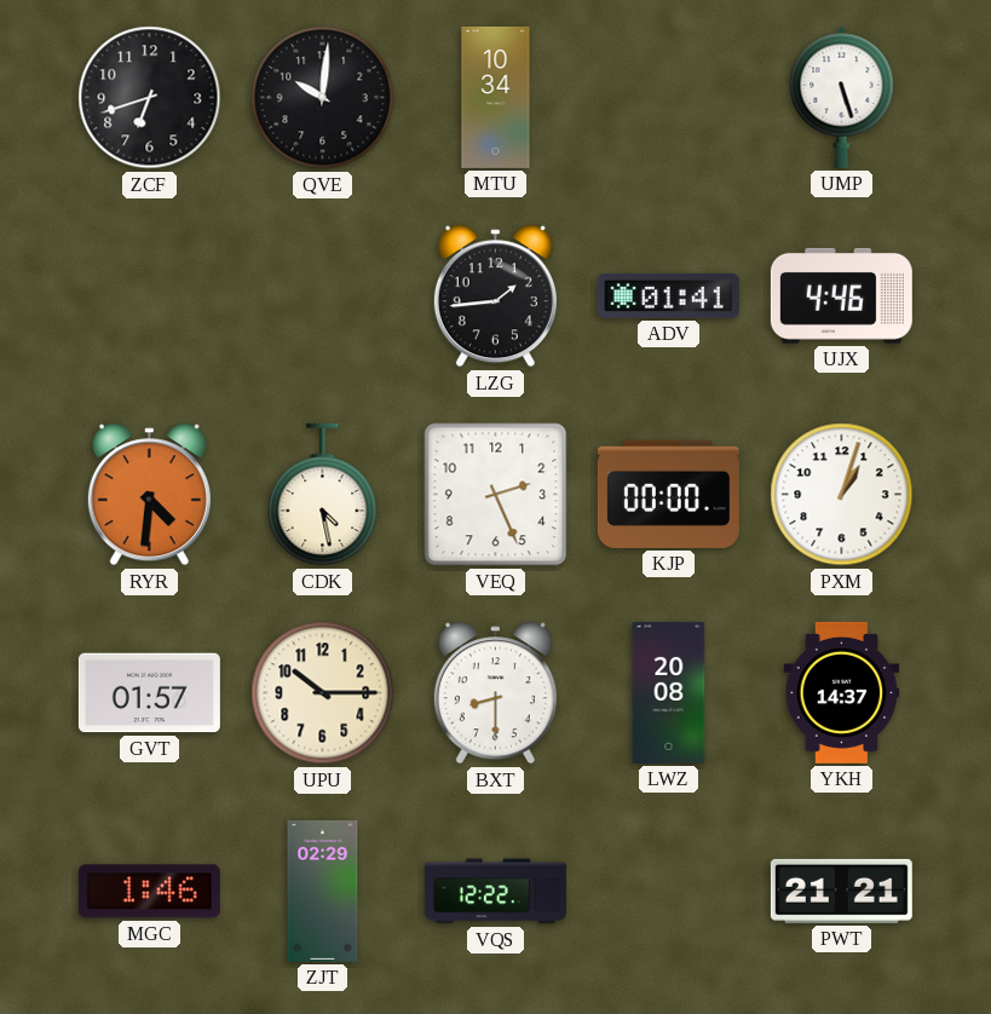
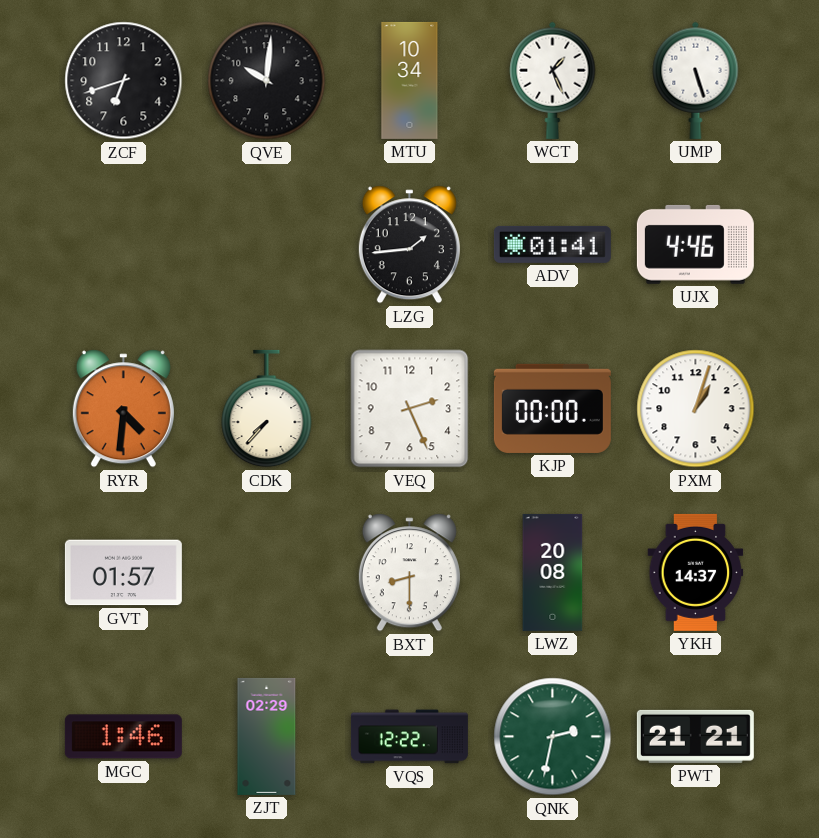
WCT: none -> 1:26 (553, 80)
CDK: 4:28 -> 7:37 (267, 409)
UPU: 10:15 -> none (323, 693)
QNK: none -> 2:32 (553, 737)
